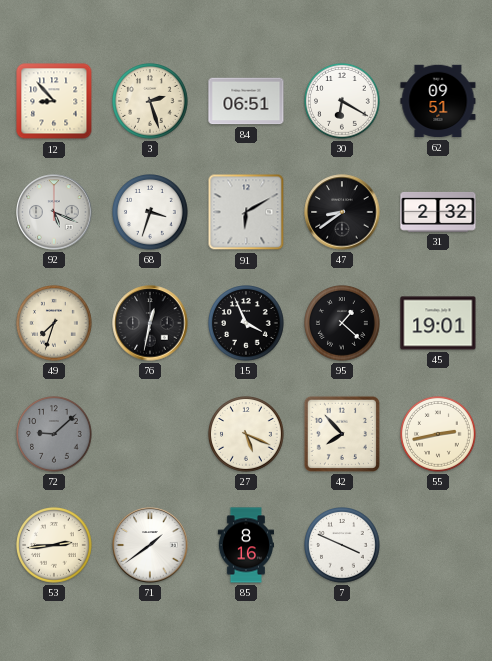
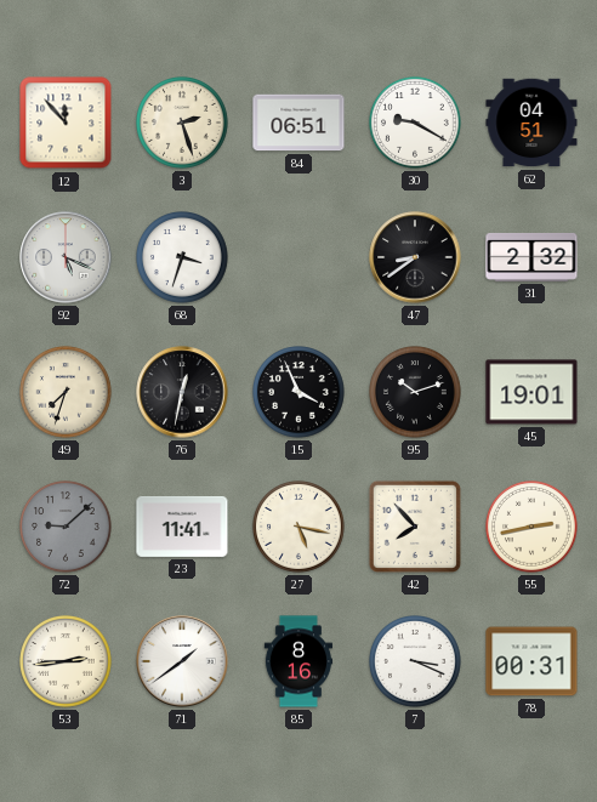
12: 8:53 -> 11:53 (66, 123)
30: 6:20 -> 9:20 (416, 124)
62: 09:51 -> 04:51 (531, 123)
91: 6:10 -> none (246, 212)
95: 1:22 -> 10:12 (416, 393)
23: none -> 11:41 (182, 527)
27: 5:19 -> 5:17 (300, 528)
7: 3:49 -> 3:19 (416, 662)
78: none -> 00:31 (531, 661)
